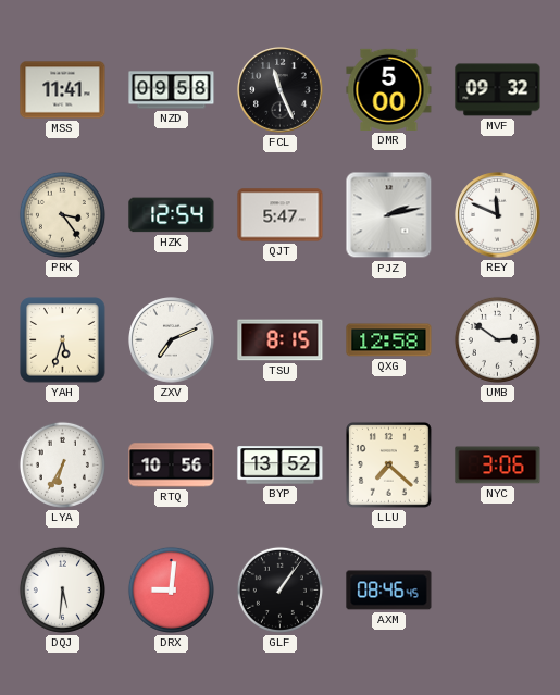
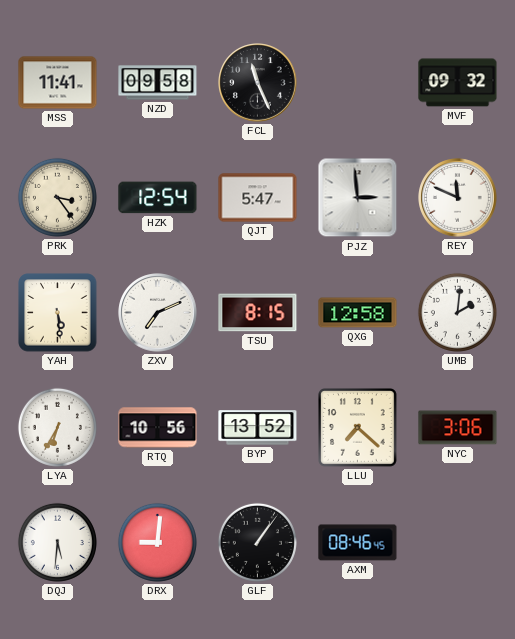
DMR: 5:00 -> none (389, 89)
PJZ: 2:13 -> 2:59 (358, 198)
YAH: 5:33 -> 5:29 (58, 313)
UMB: 2:51 -> 2:01 (457, 312)
